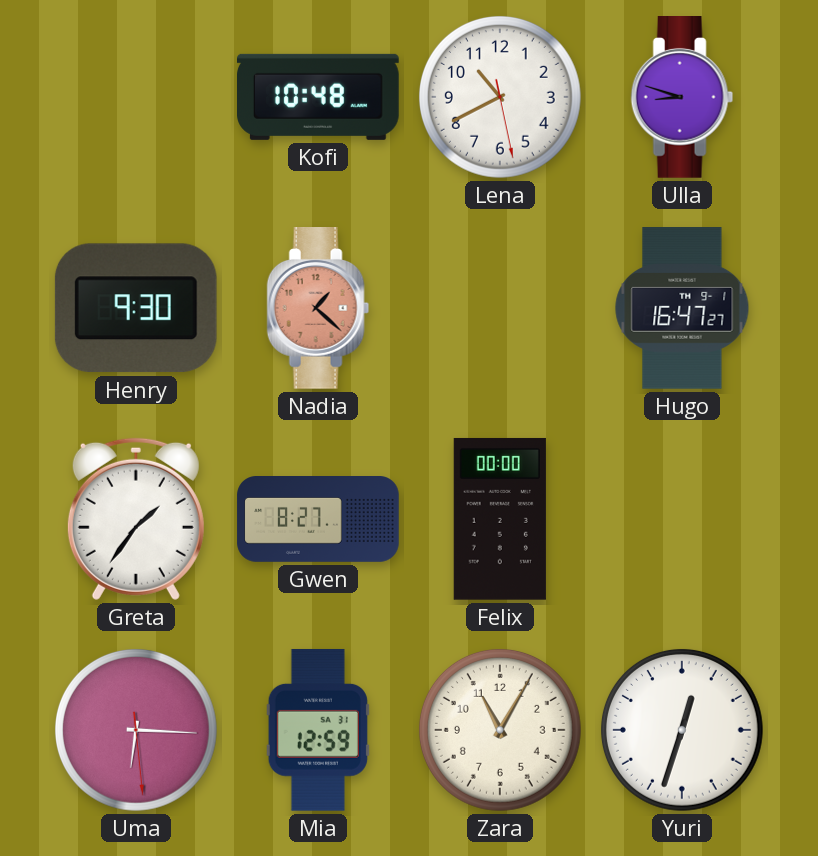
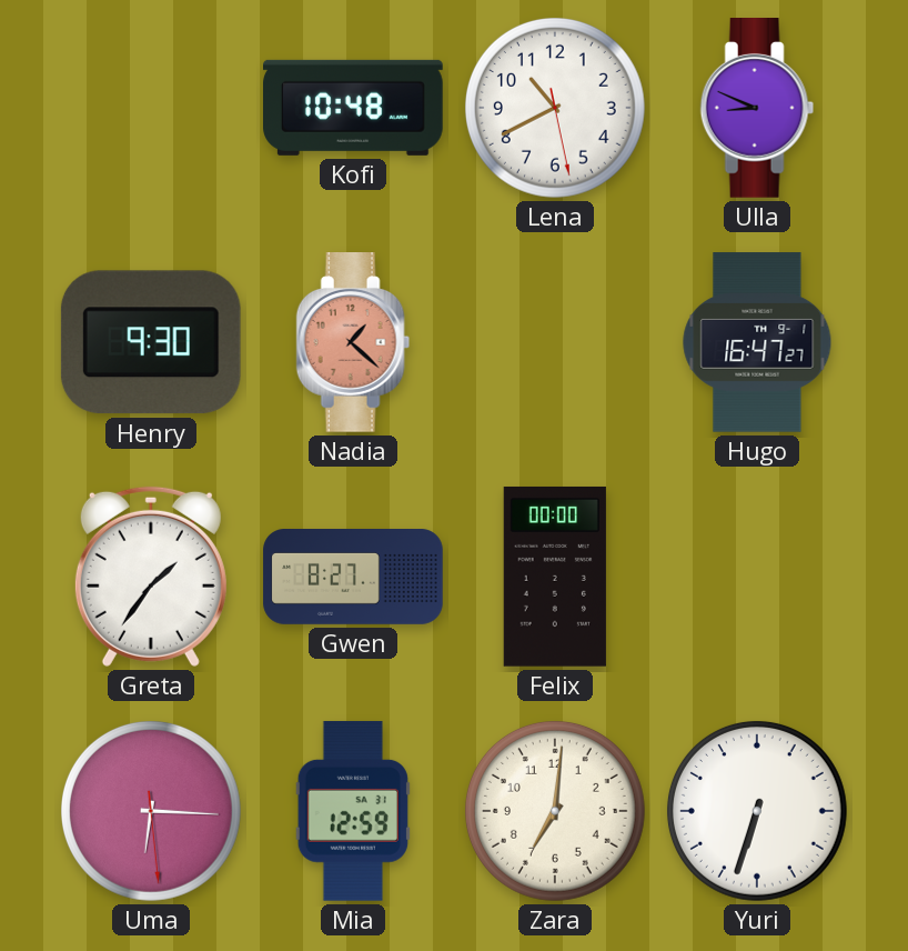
Ulla: 8:48 -> 8:49 (757, 109)
Zara: 11:05 -> 7:01 (555, 811)
Yuri: 12:33 -> 6:33 (757, 811)
